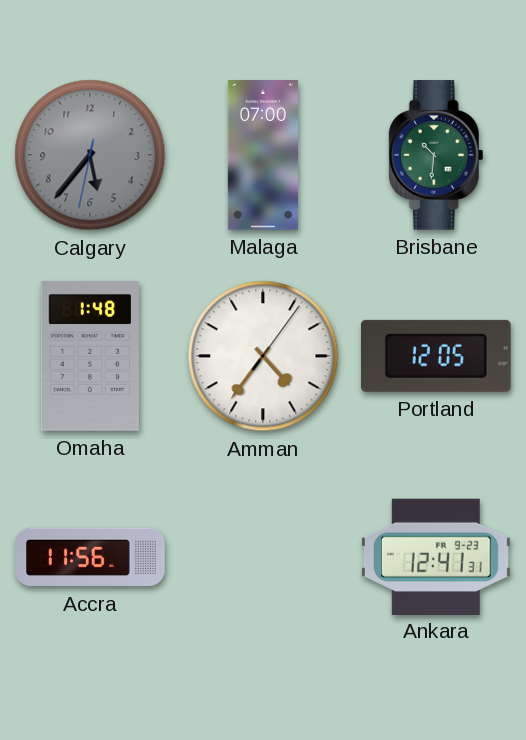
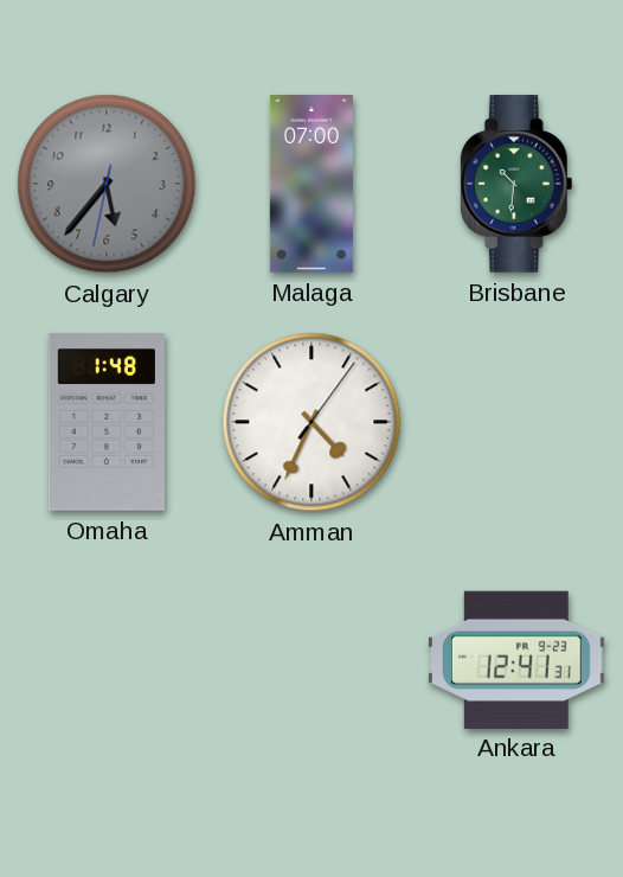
Amman: 4:36 -> 4:34 (311, 422)
Portland: 12:05 -> none (436, 356)
Accra: 11:56 -> none (90, 557)
